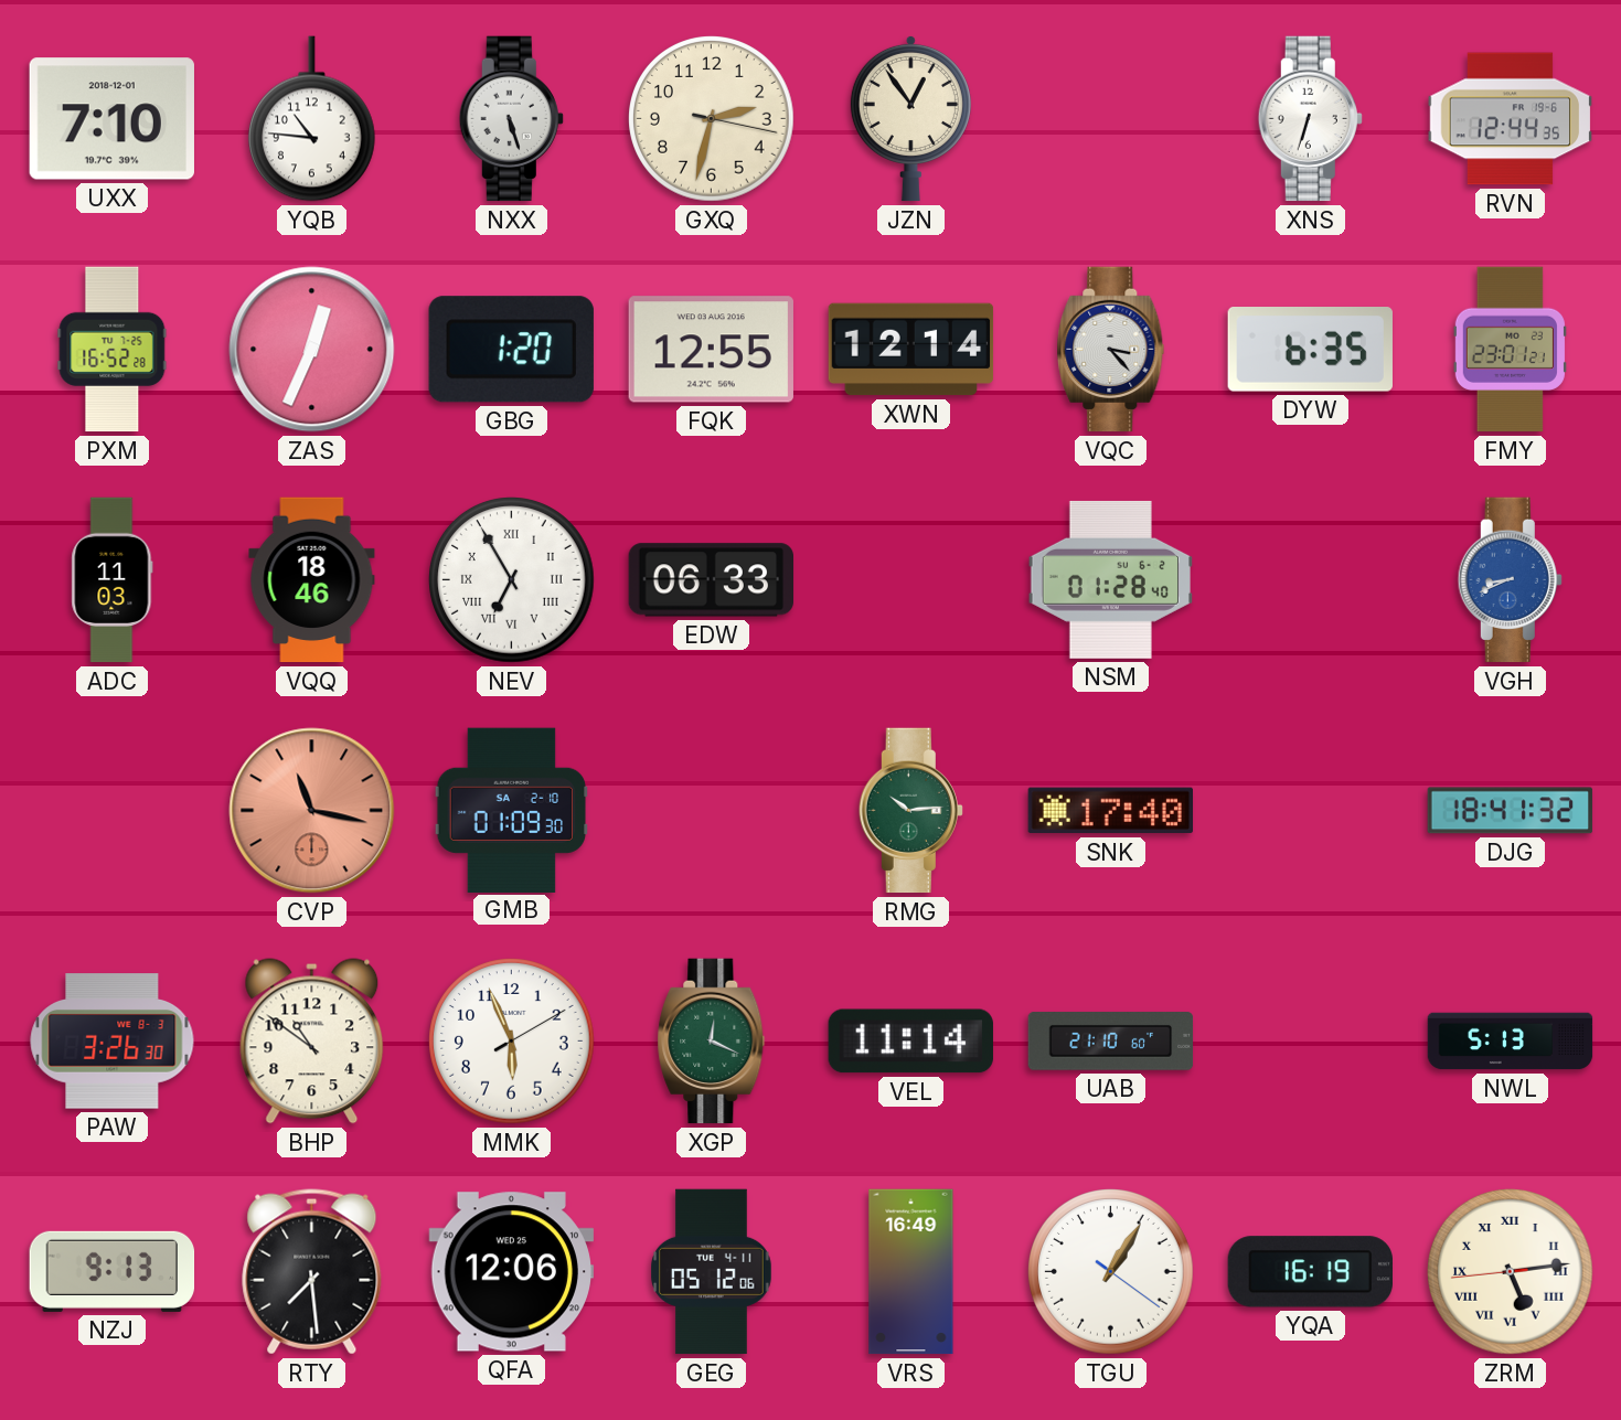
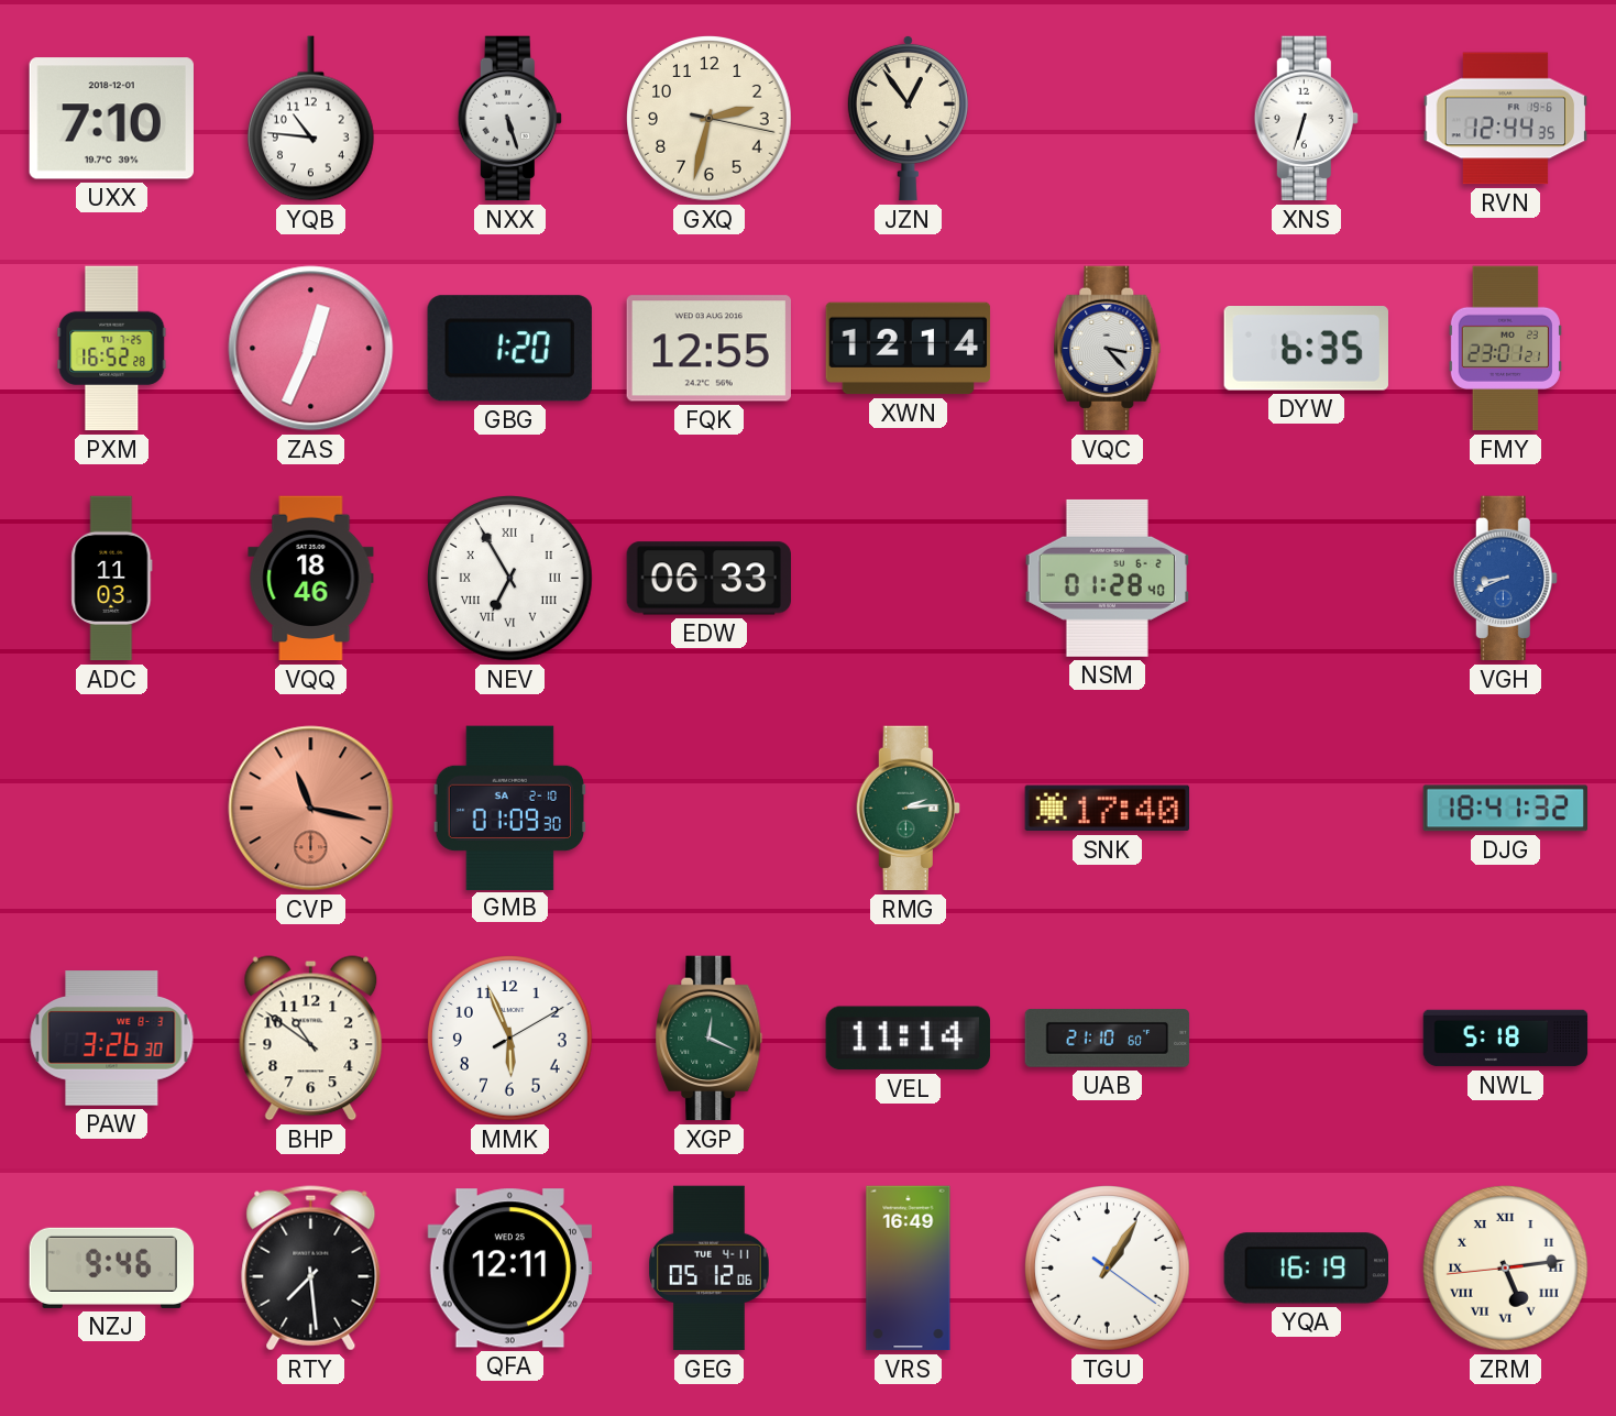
RMG: 10:14 -> 2:14 (908, 809)
NWL: 5:13 -> 5:18 (1506, 1039)
NZJ: 9:13 -> 9:46 (112, 1267)
QFA: 12:06 -> 12:11 (510, 1269)
